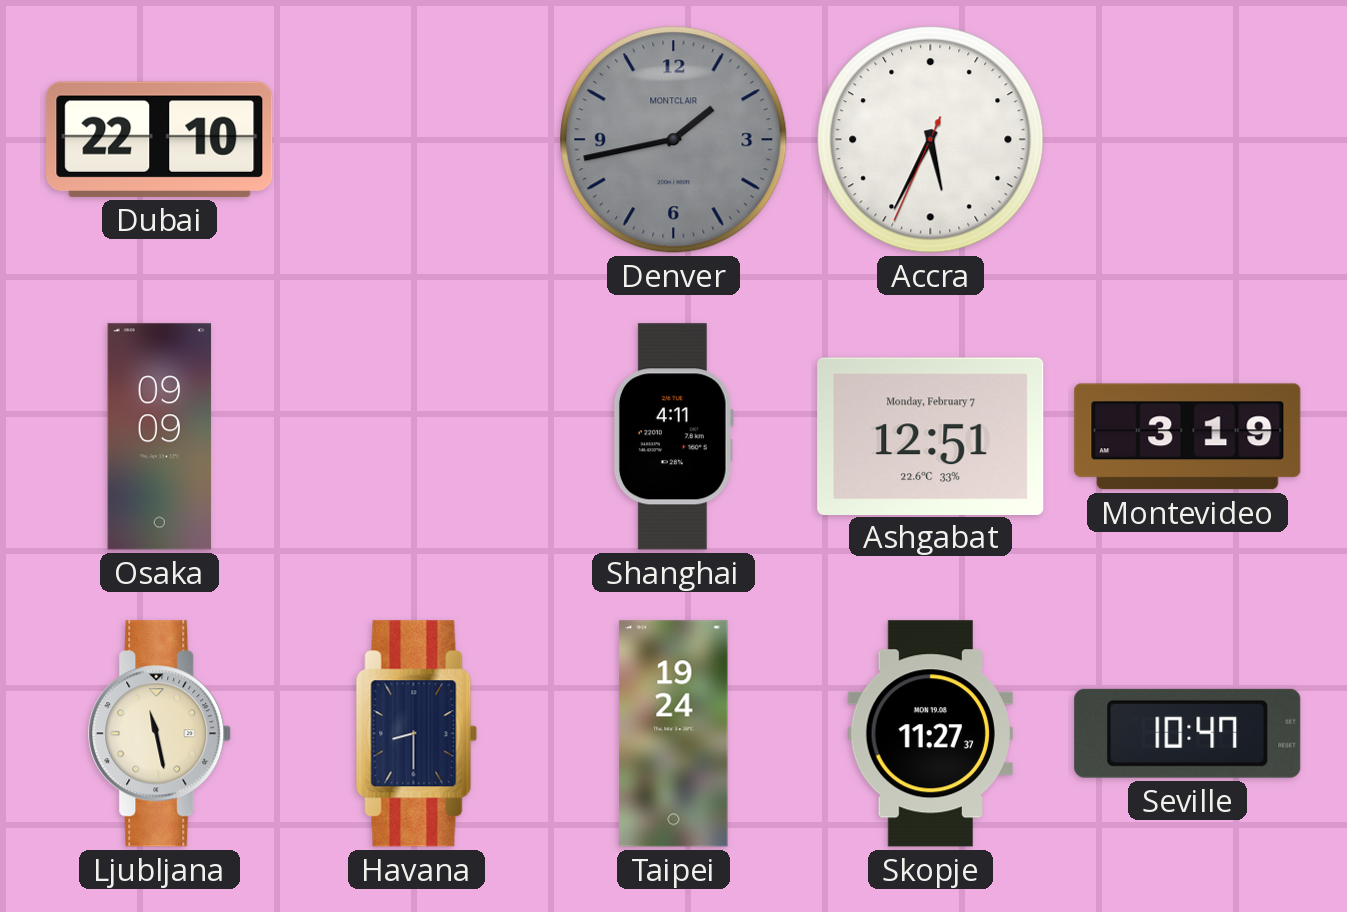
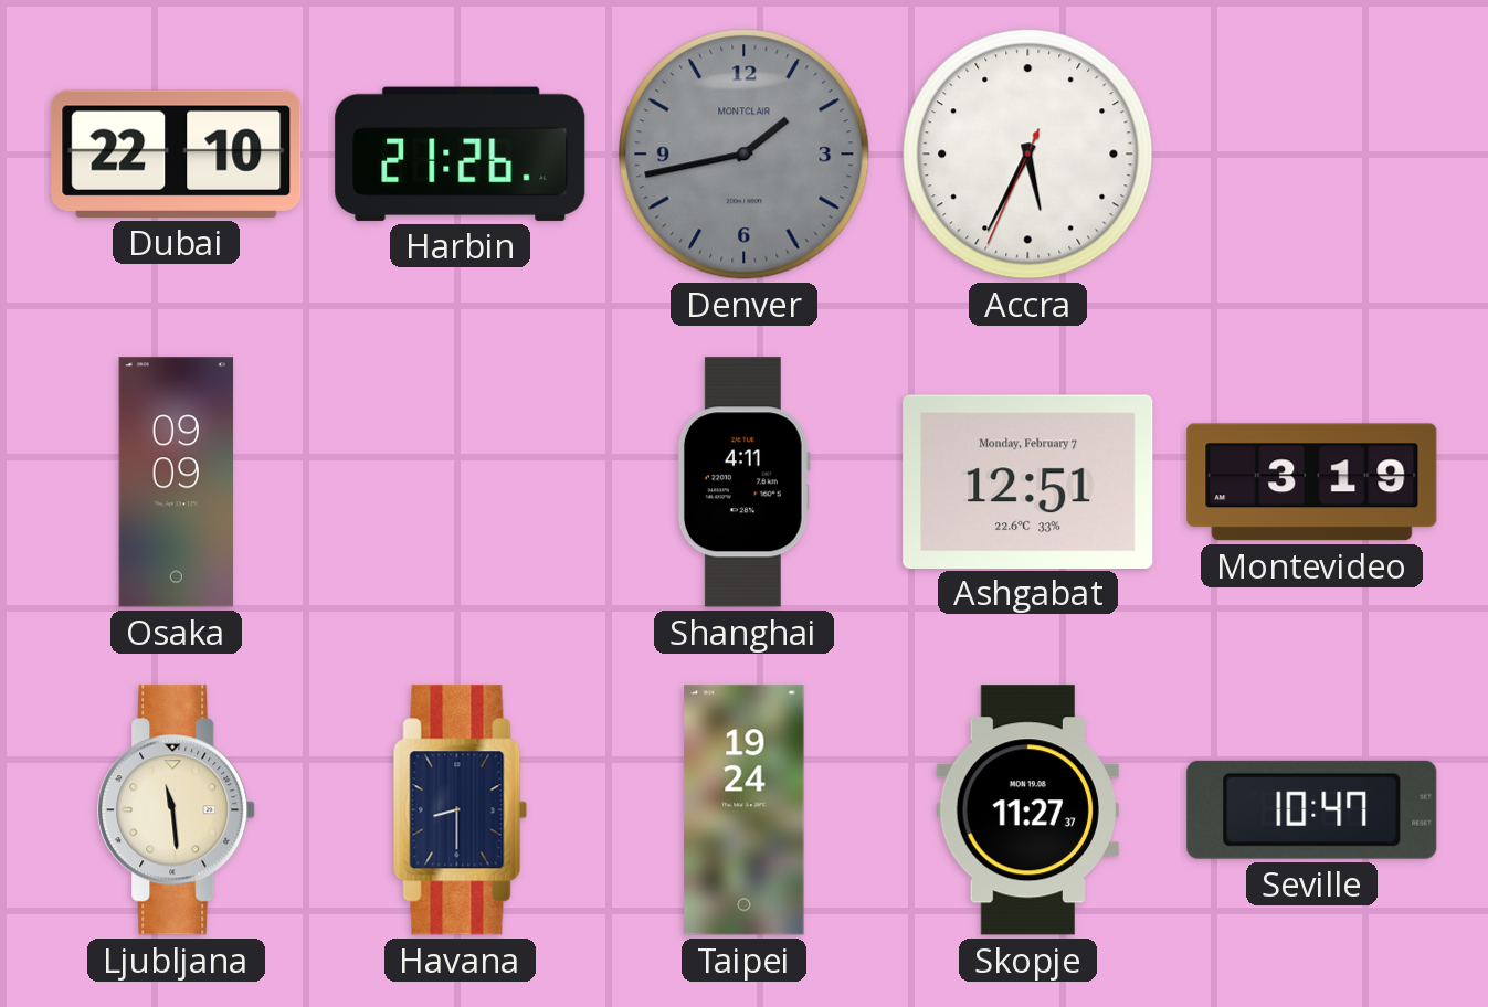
Harbin: none -> 21:26 (461, 153)
Ljubljana: 11:28 -> 11:29 (177, 810)
